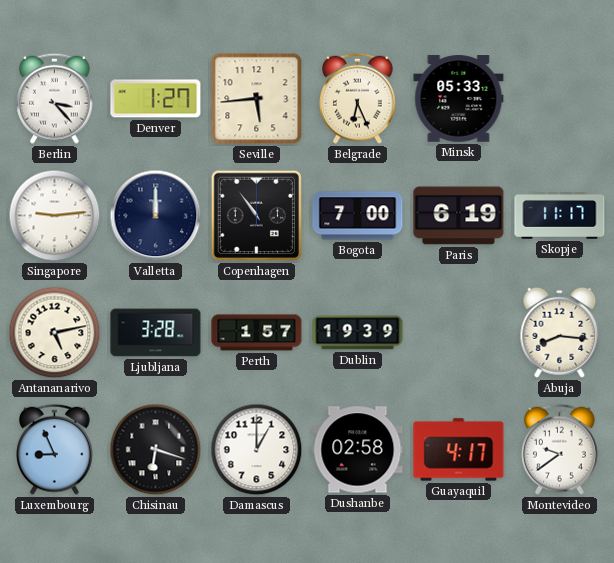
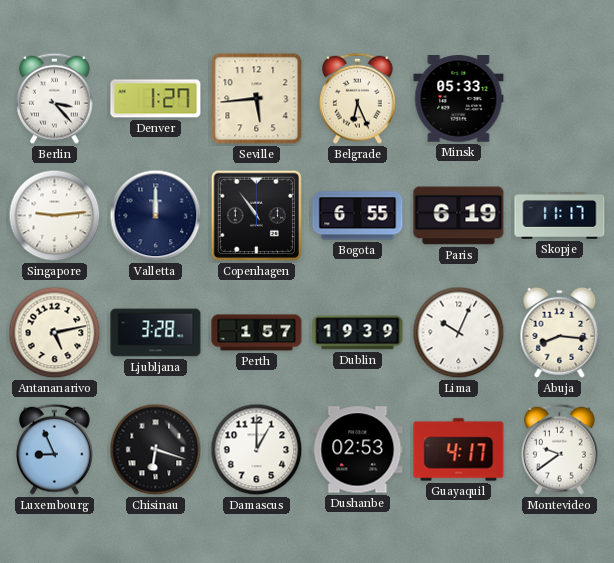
Bogota: 7:00 -> 6:55 (358, 216)
Lima: none -> 10:04 (459, 333)
Dushanbe: 02:58 -> 02:53 (358, 450)
